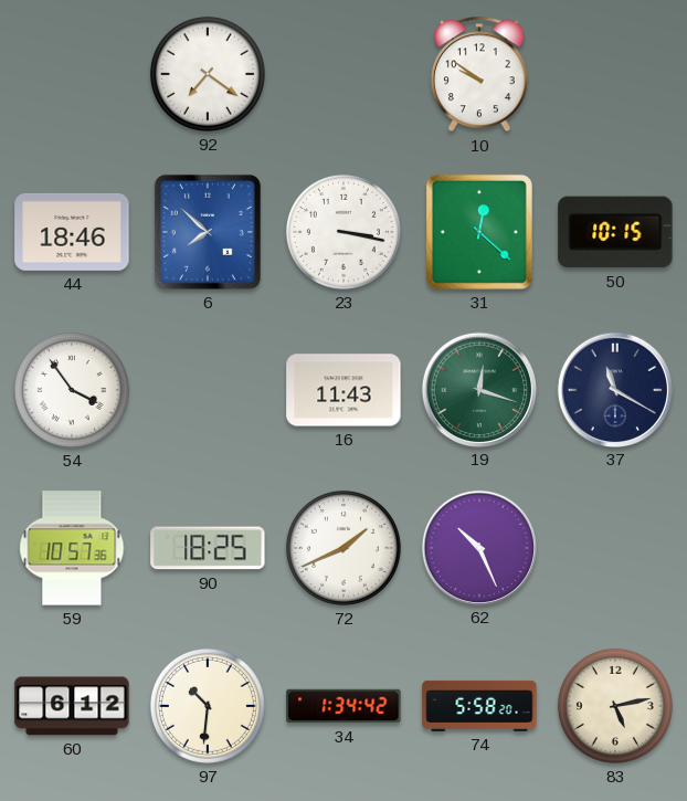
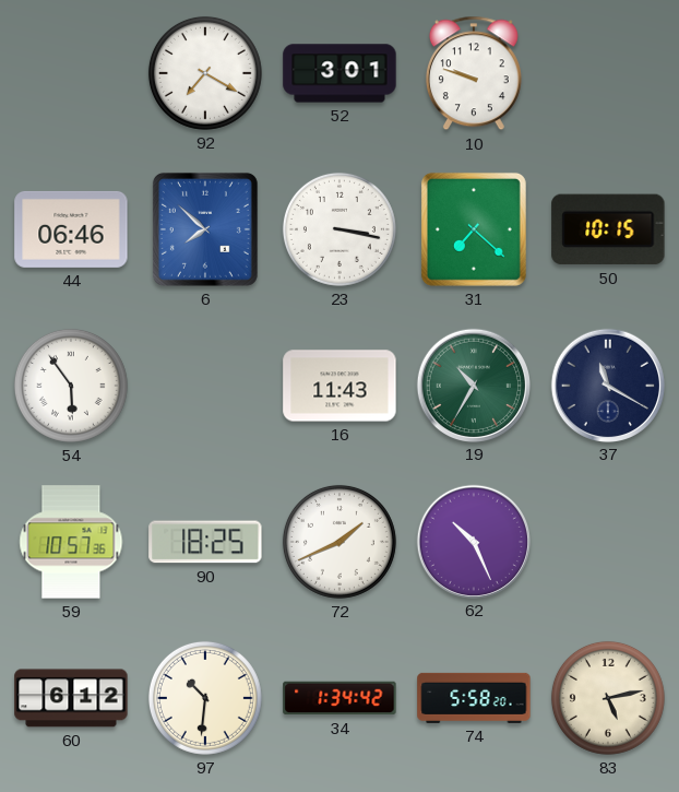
92: 7:21 -> 7:20 (205, 73)
52: none -> 3:01 (339, 73)
10: 9:51 -> 9:48 (474, 73)
44: 18:46 -> 06:46 (71, 229)
31: 12:22 -> 7:22 (474, 229)
54: 3:54 -> 5:54 (71, 386)
19: 12:18 -> 10:35 (473, 385)
